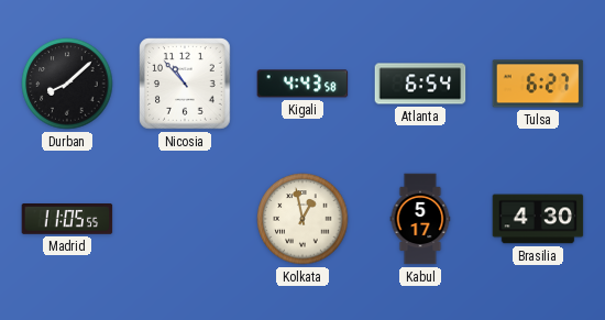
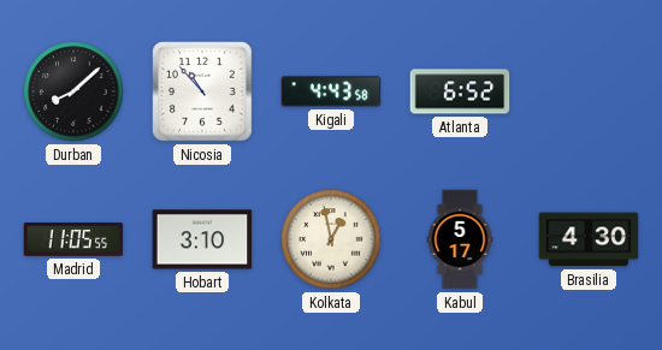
Atlanta: 6:54 -> 6:52 (460, 91)
Tulsa: 6:27 -> none (538, 84)
Hobart: none -> 3:10 (202, 239)
